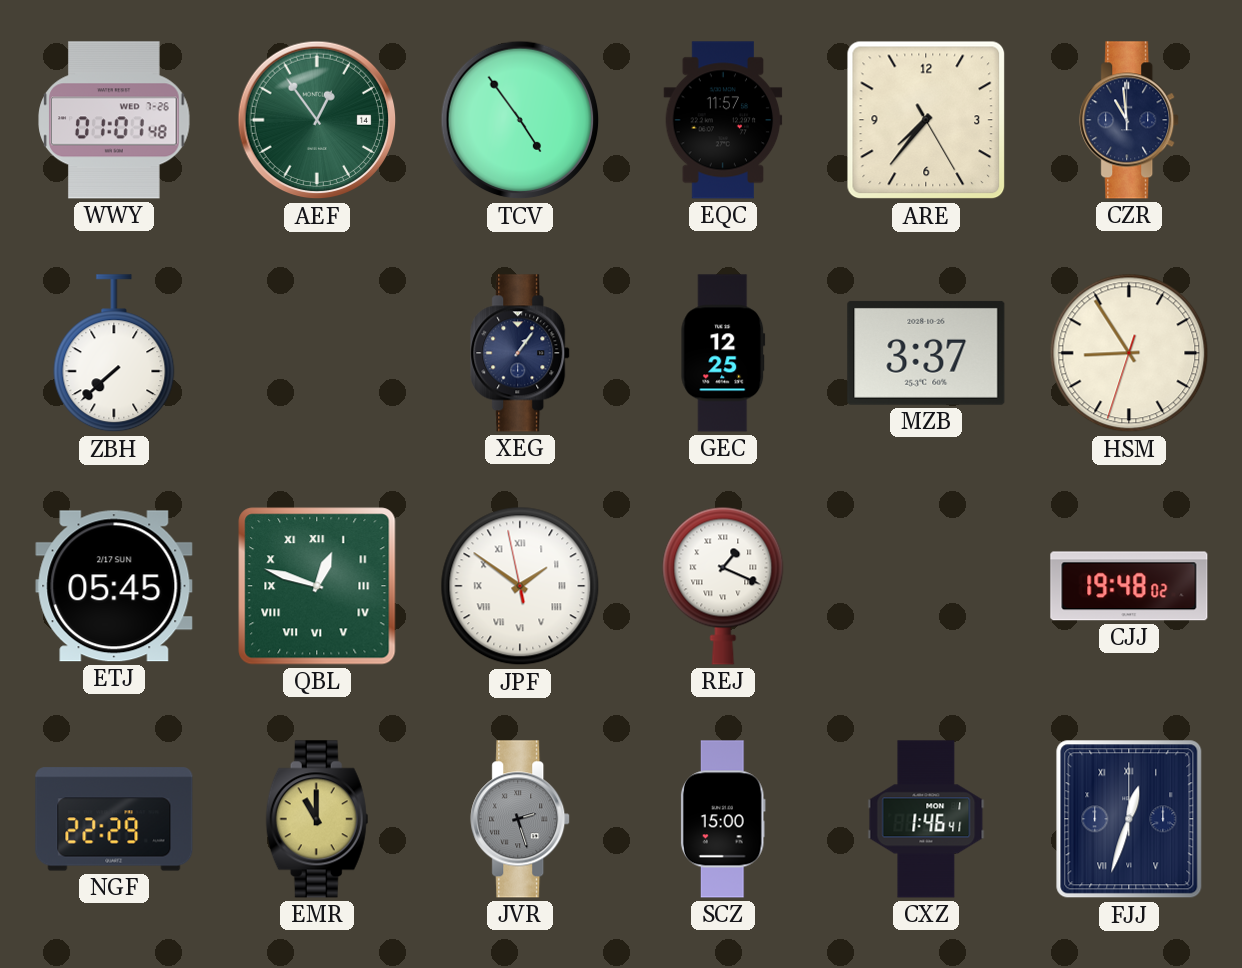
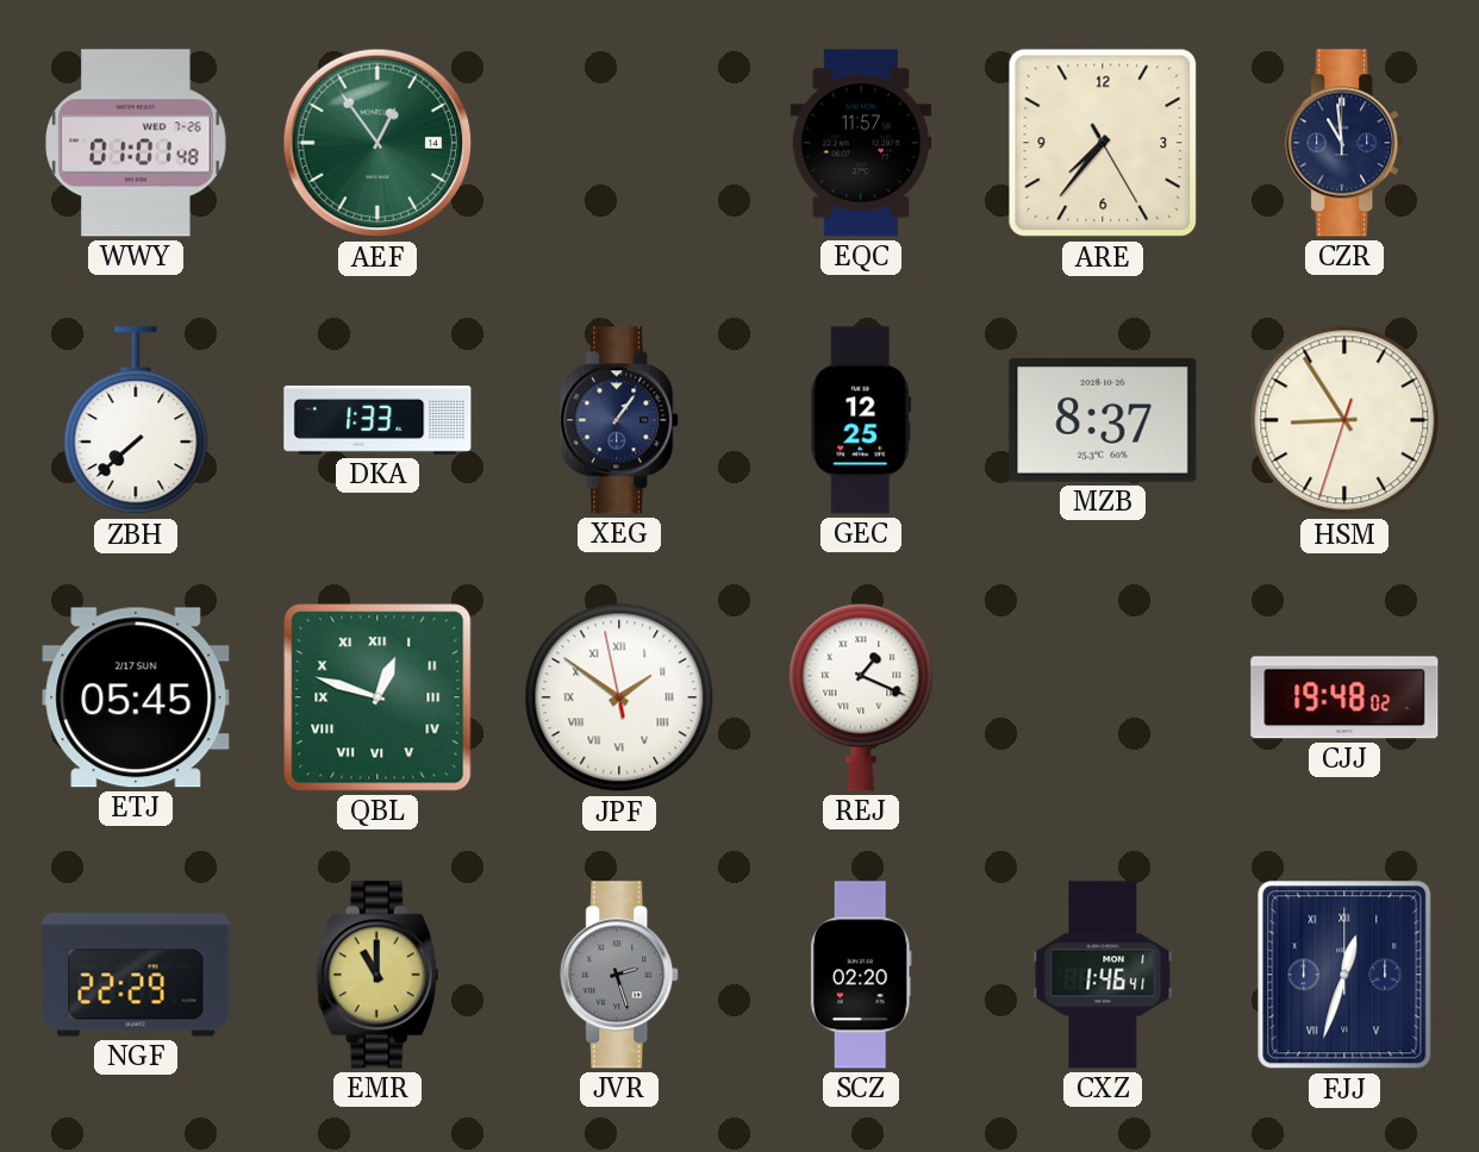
TCV: 4:54 -> none (520, 120)
DKA: none -> 1:33 (377, 420)
MZB: 3:37 -> 8:37 (1103, 420)
SCZ: 15:00 -> 02:20 (861, 975)
